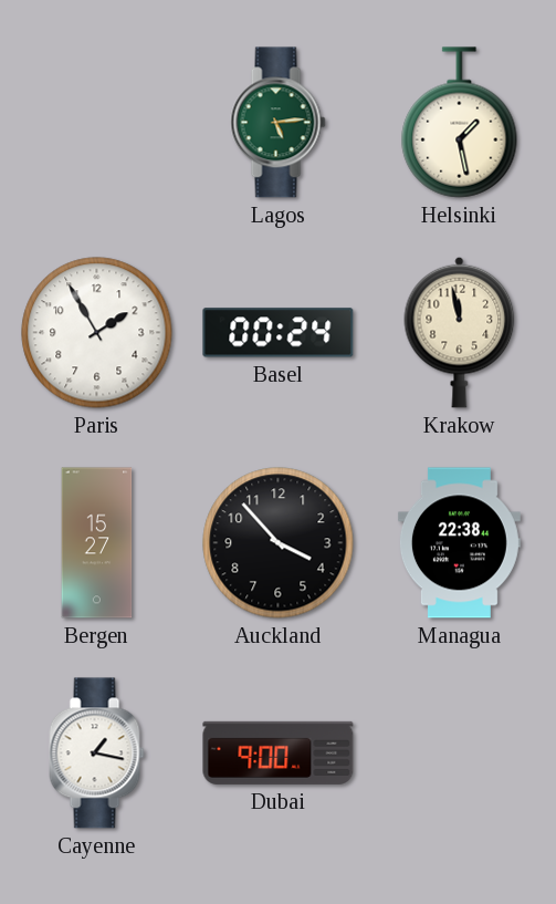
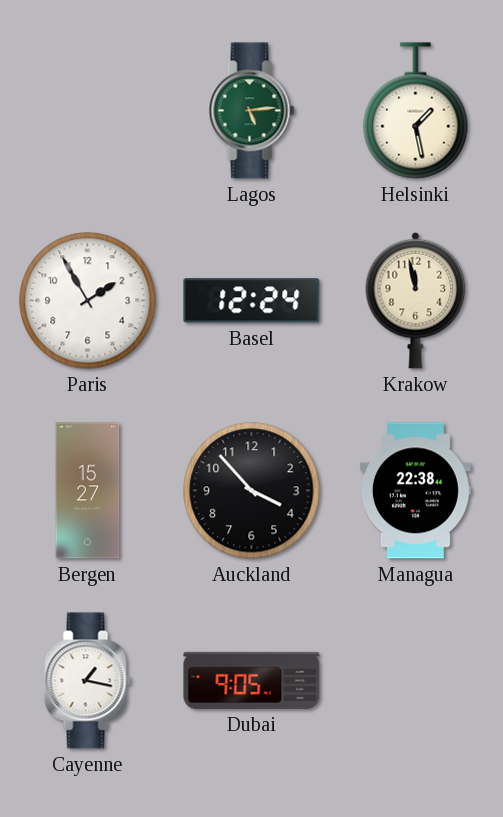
Basel: 00:24 -> 12:24 (252, 301)
Dubai: 9:00 -> 9:05 (252, 680)
